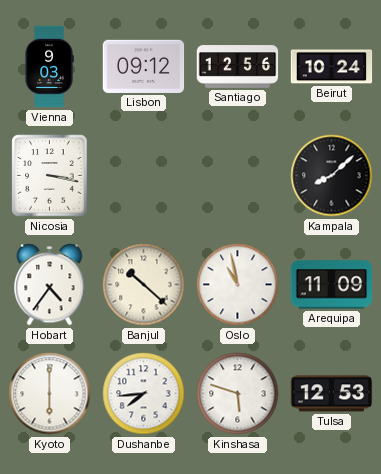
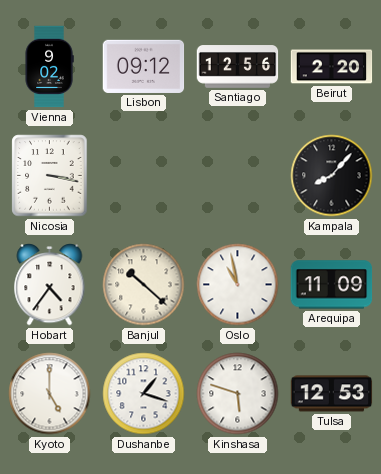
Vienna: 9:03 -> 9:02 (49, 67)
Beirut: 10:24 -> 2:20 (332, 67)
Kampala: 8:08 -> 8:07 (332, 176)
Kyoto: 6:00 -> 5:00 (50, 394)
Dushanbe: 7:44 -> 1:18 (144, 394)
